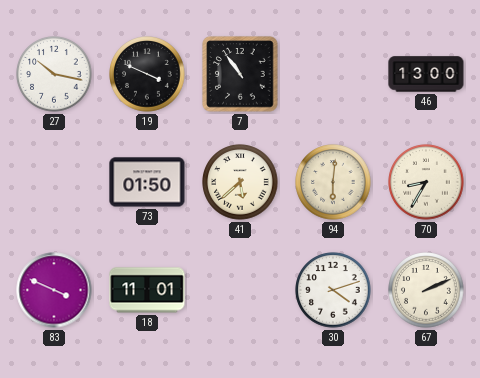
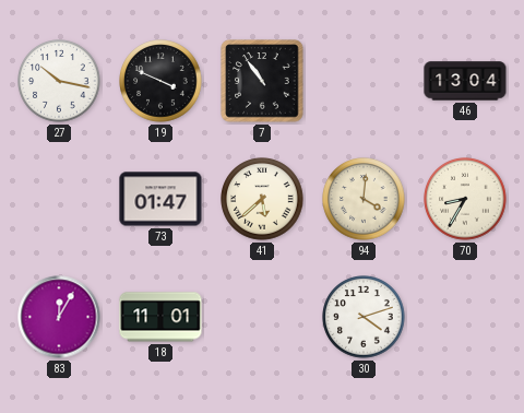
46: 13:00 -> 13:04 (465, 81)
73: 01:50 -> 01:47 (160, 199)
94: 6:01 -> 4:01 (364, 199)
83: 3:49 -> 12:05 (59, 317)
67: 2:11 -> none (426, 290)
